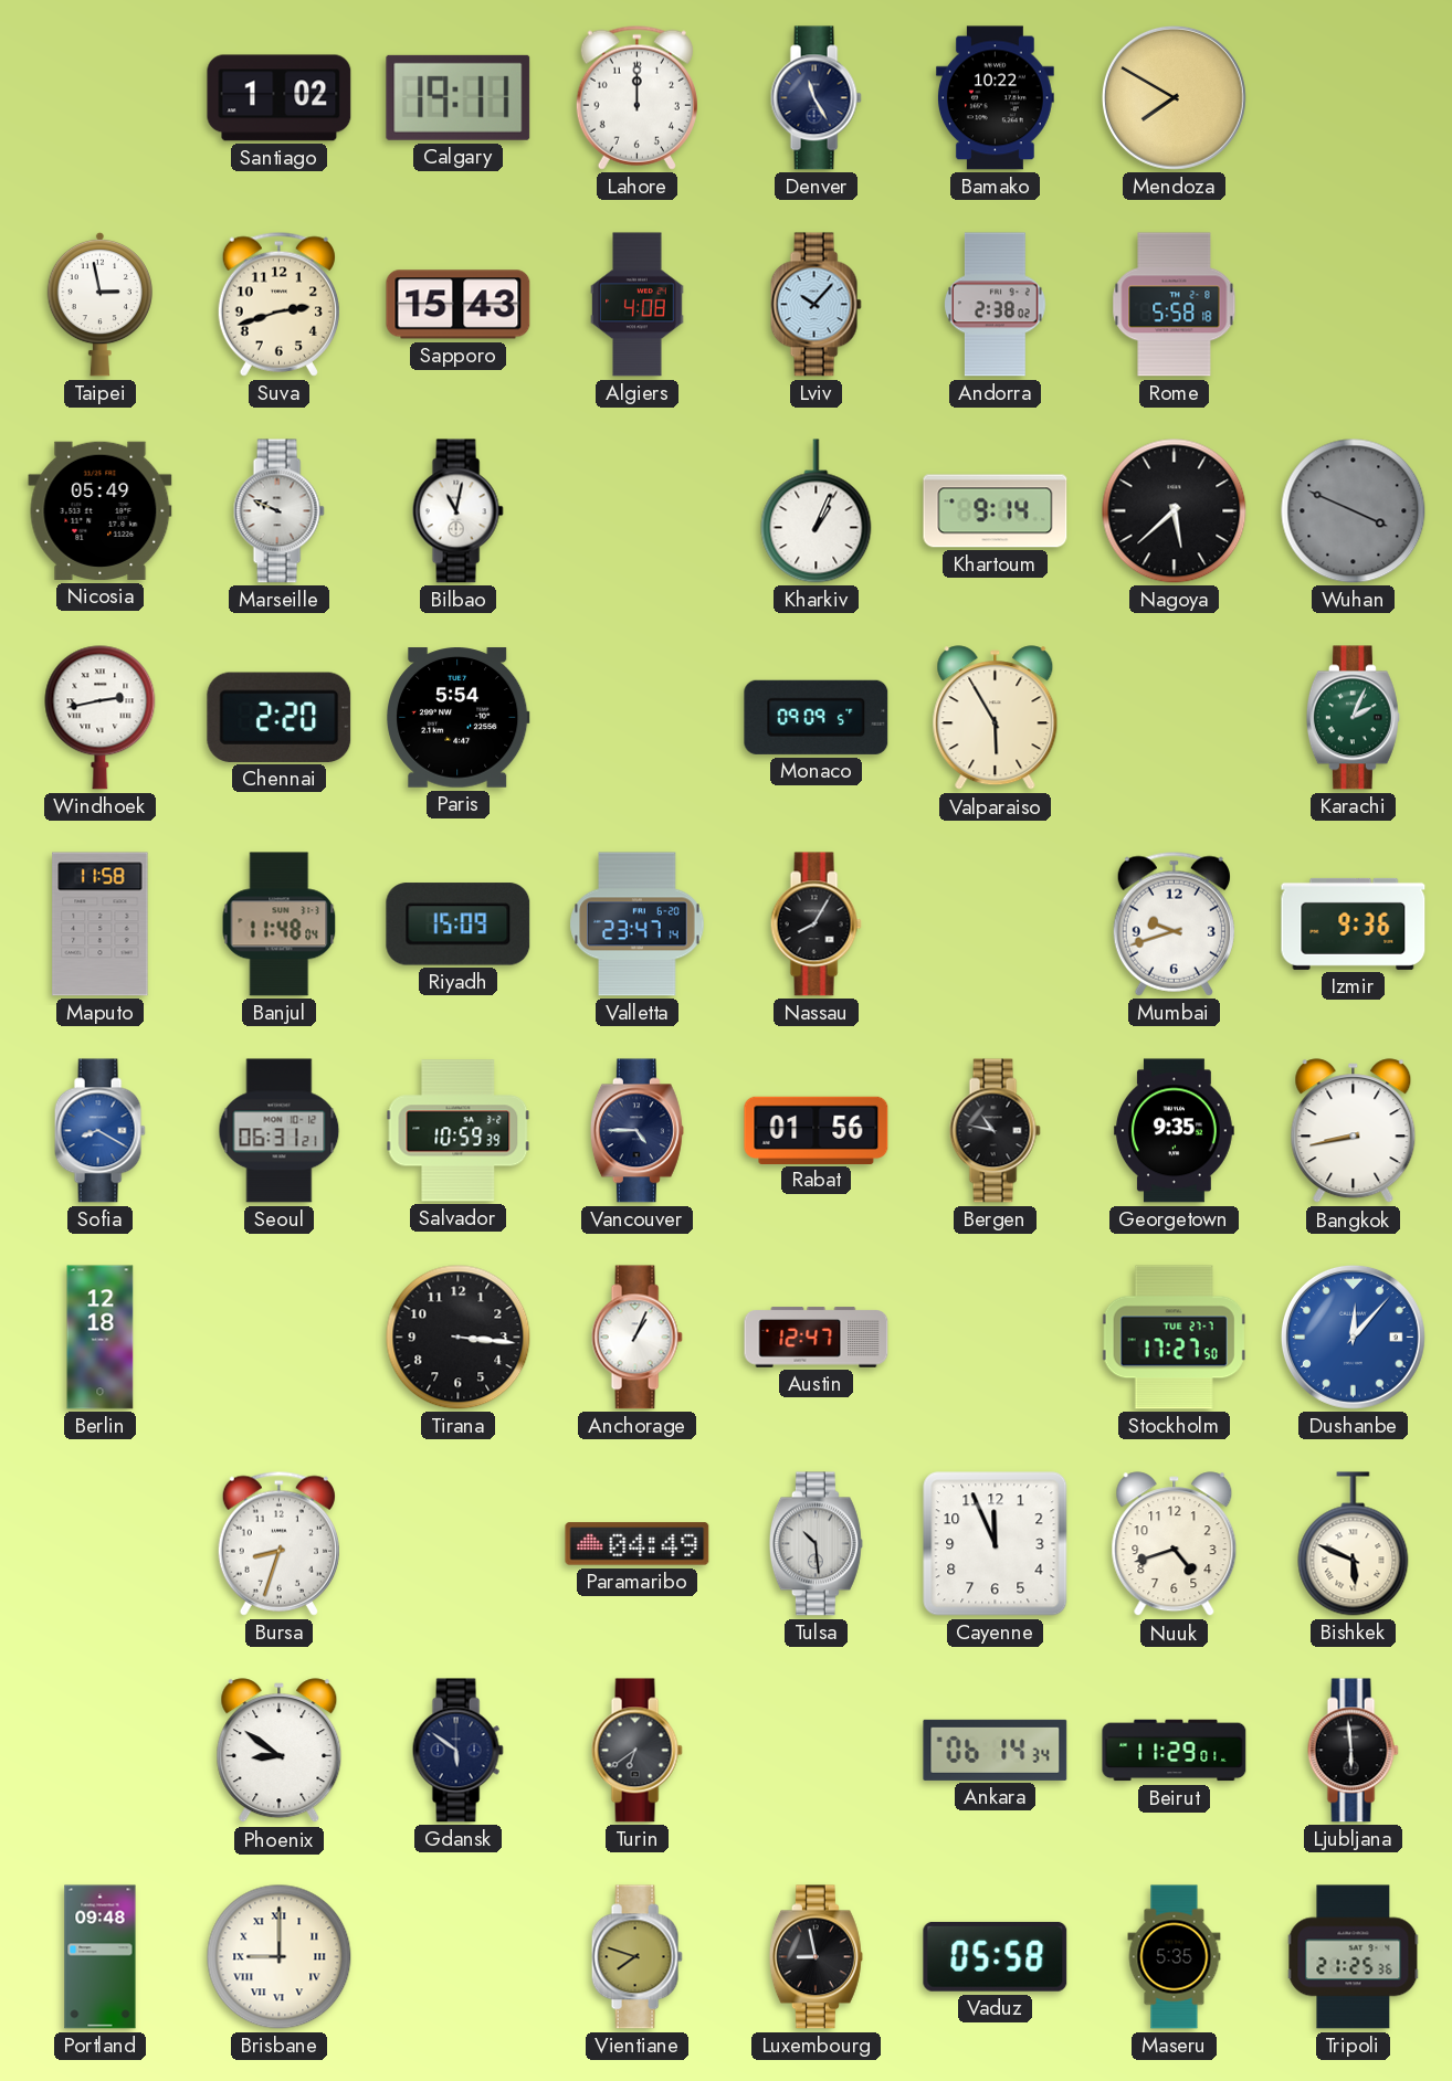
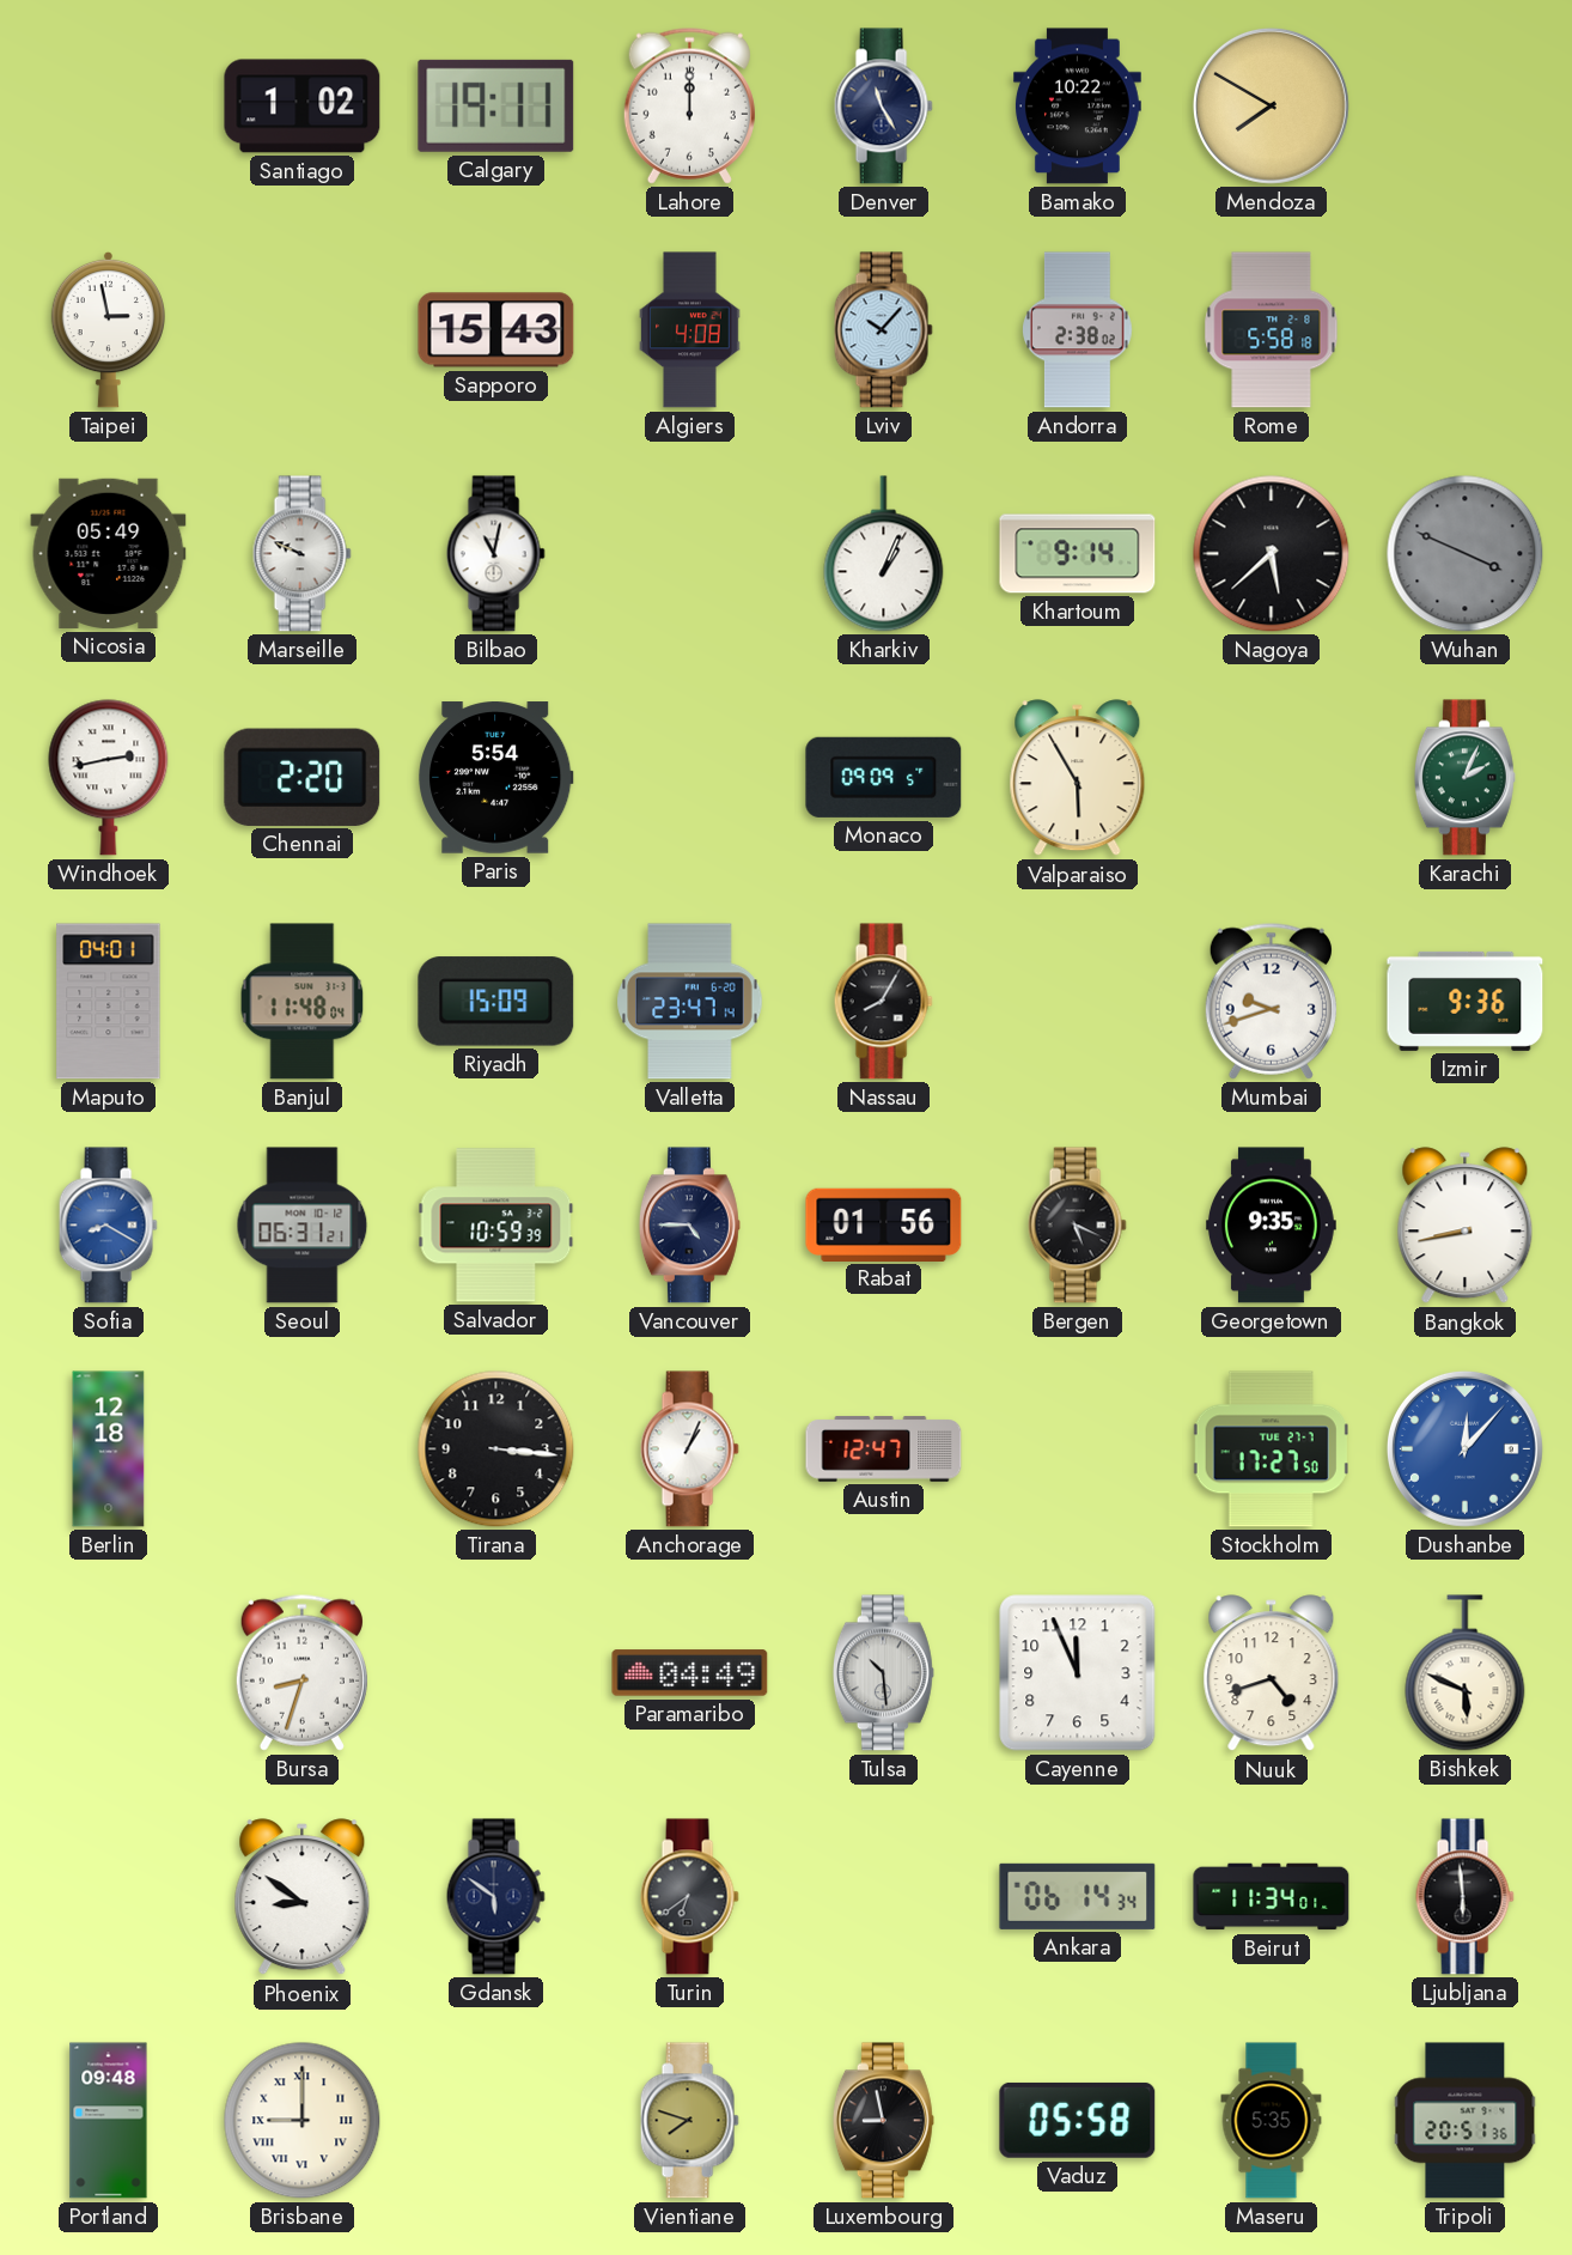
Suva: 2:42 -> none (278, 304)
Maputo: 11:58 -> 04:01 (109, 1002)
Bergen: 10:47 -> 5:19 (1077, 1226)
Beirut: 11:29 -> 11:34 (1272, 1897)
Tripoli: 21:25 -> 20:51 (1466, 2121)
